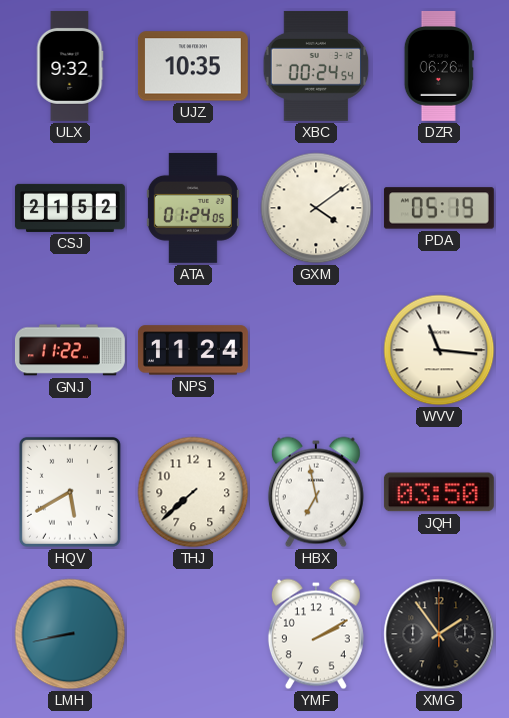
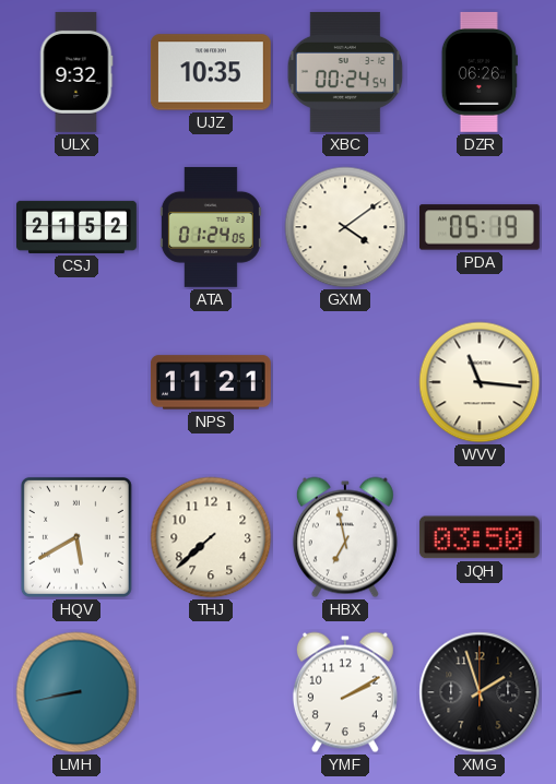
GNJ: 11:22 -> none (70, 350)
NPS: 11:24 -> 11:21 (211, 382)
XMG: 1:54 -> 1:57 (480, 692)
